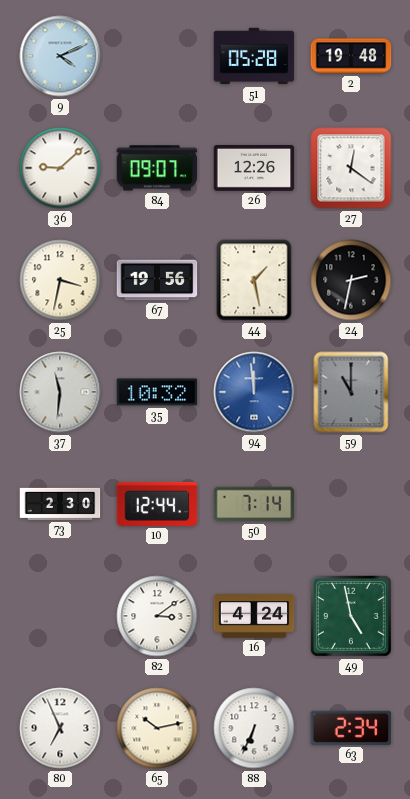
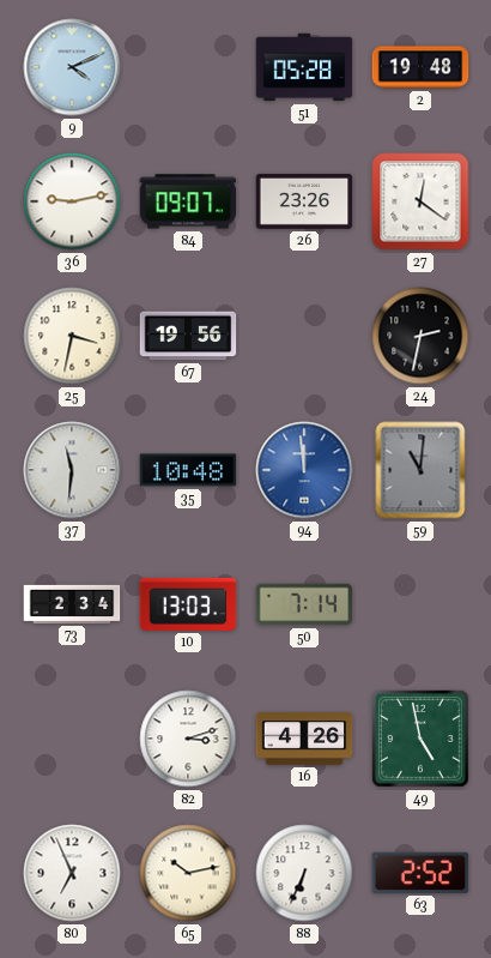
36: 9:08 -> 9:13 (72, 201)
26: 12:26 -> 23:26 (304, 201)
44: 1:28 -> none (254, 280)
35: 10:32 -> 10:48 (188, 470)
59: 11:00 -> 11:01 (420, 470)
73: 2:30 -> 2:34 (72, 604)
10: 12:44 -> 13:03 (188, 604)
82: 3:09 -> 3:12 (188, 739)
16: 4:24 -> 4:26 (304, 739)
63: 2:34 -> 2:52 (420, 873)
